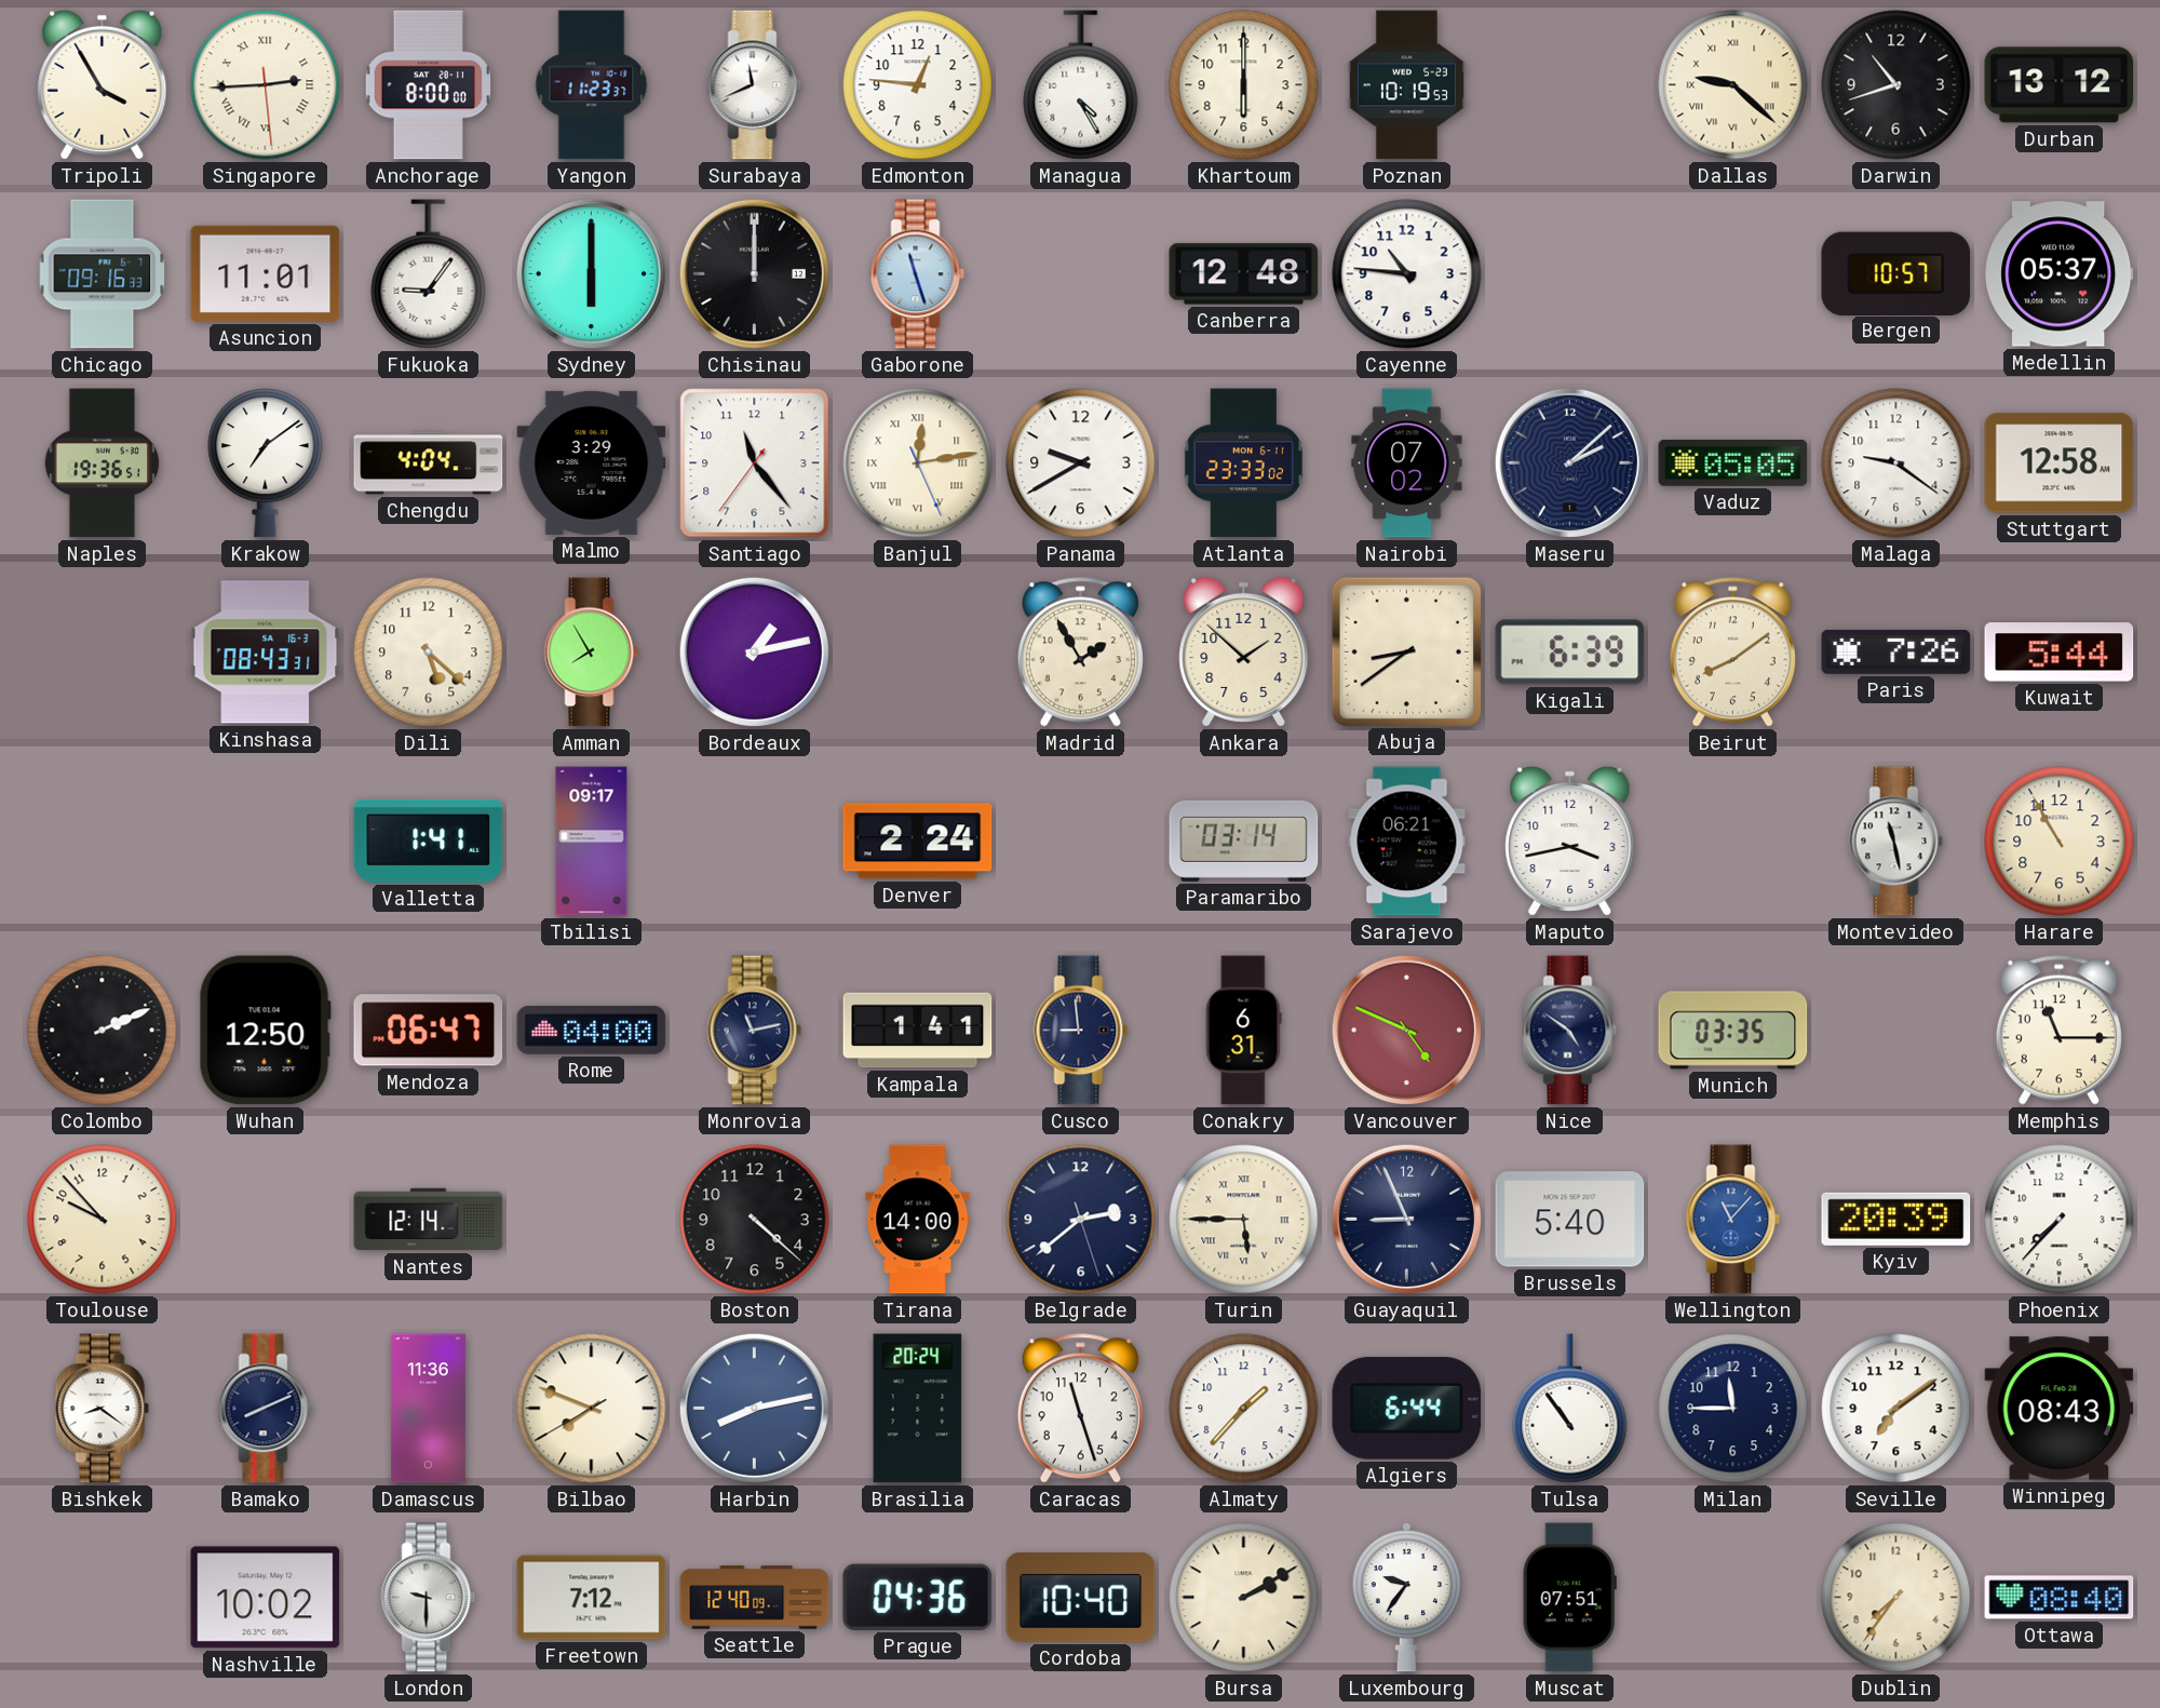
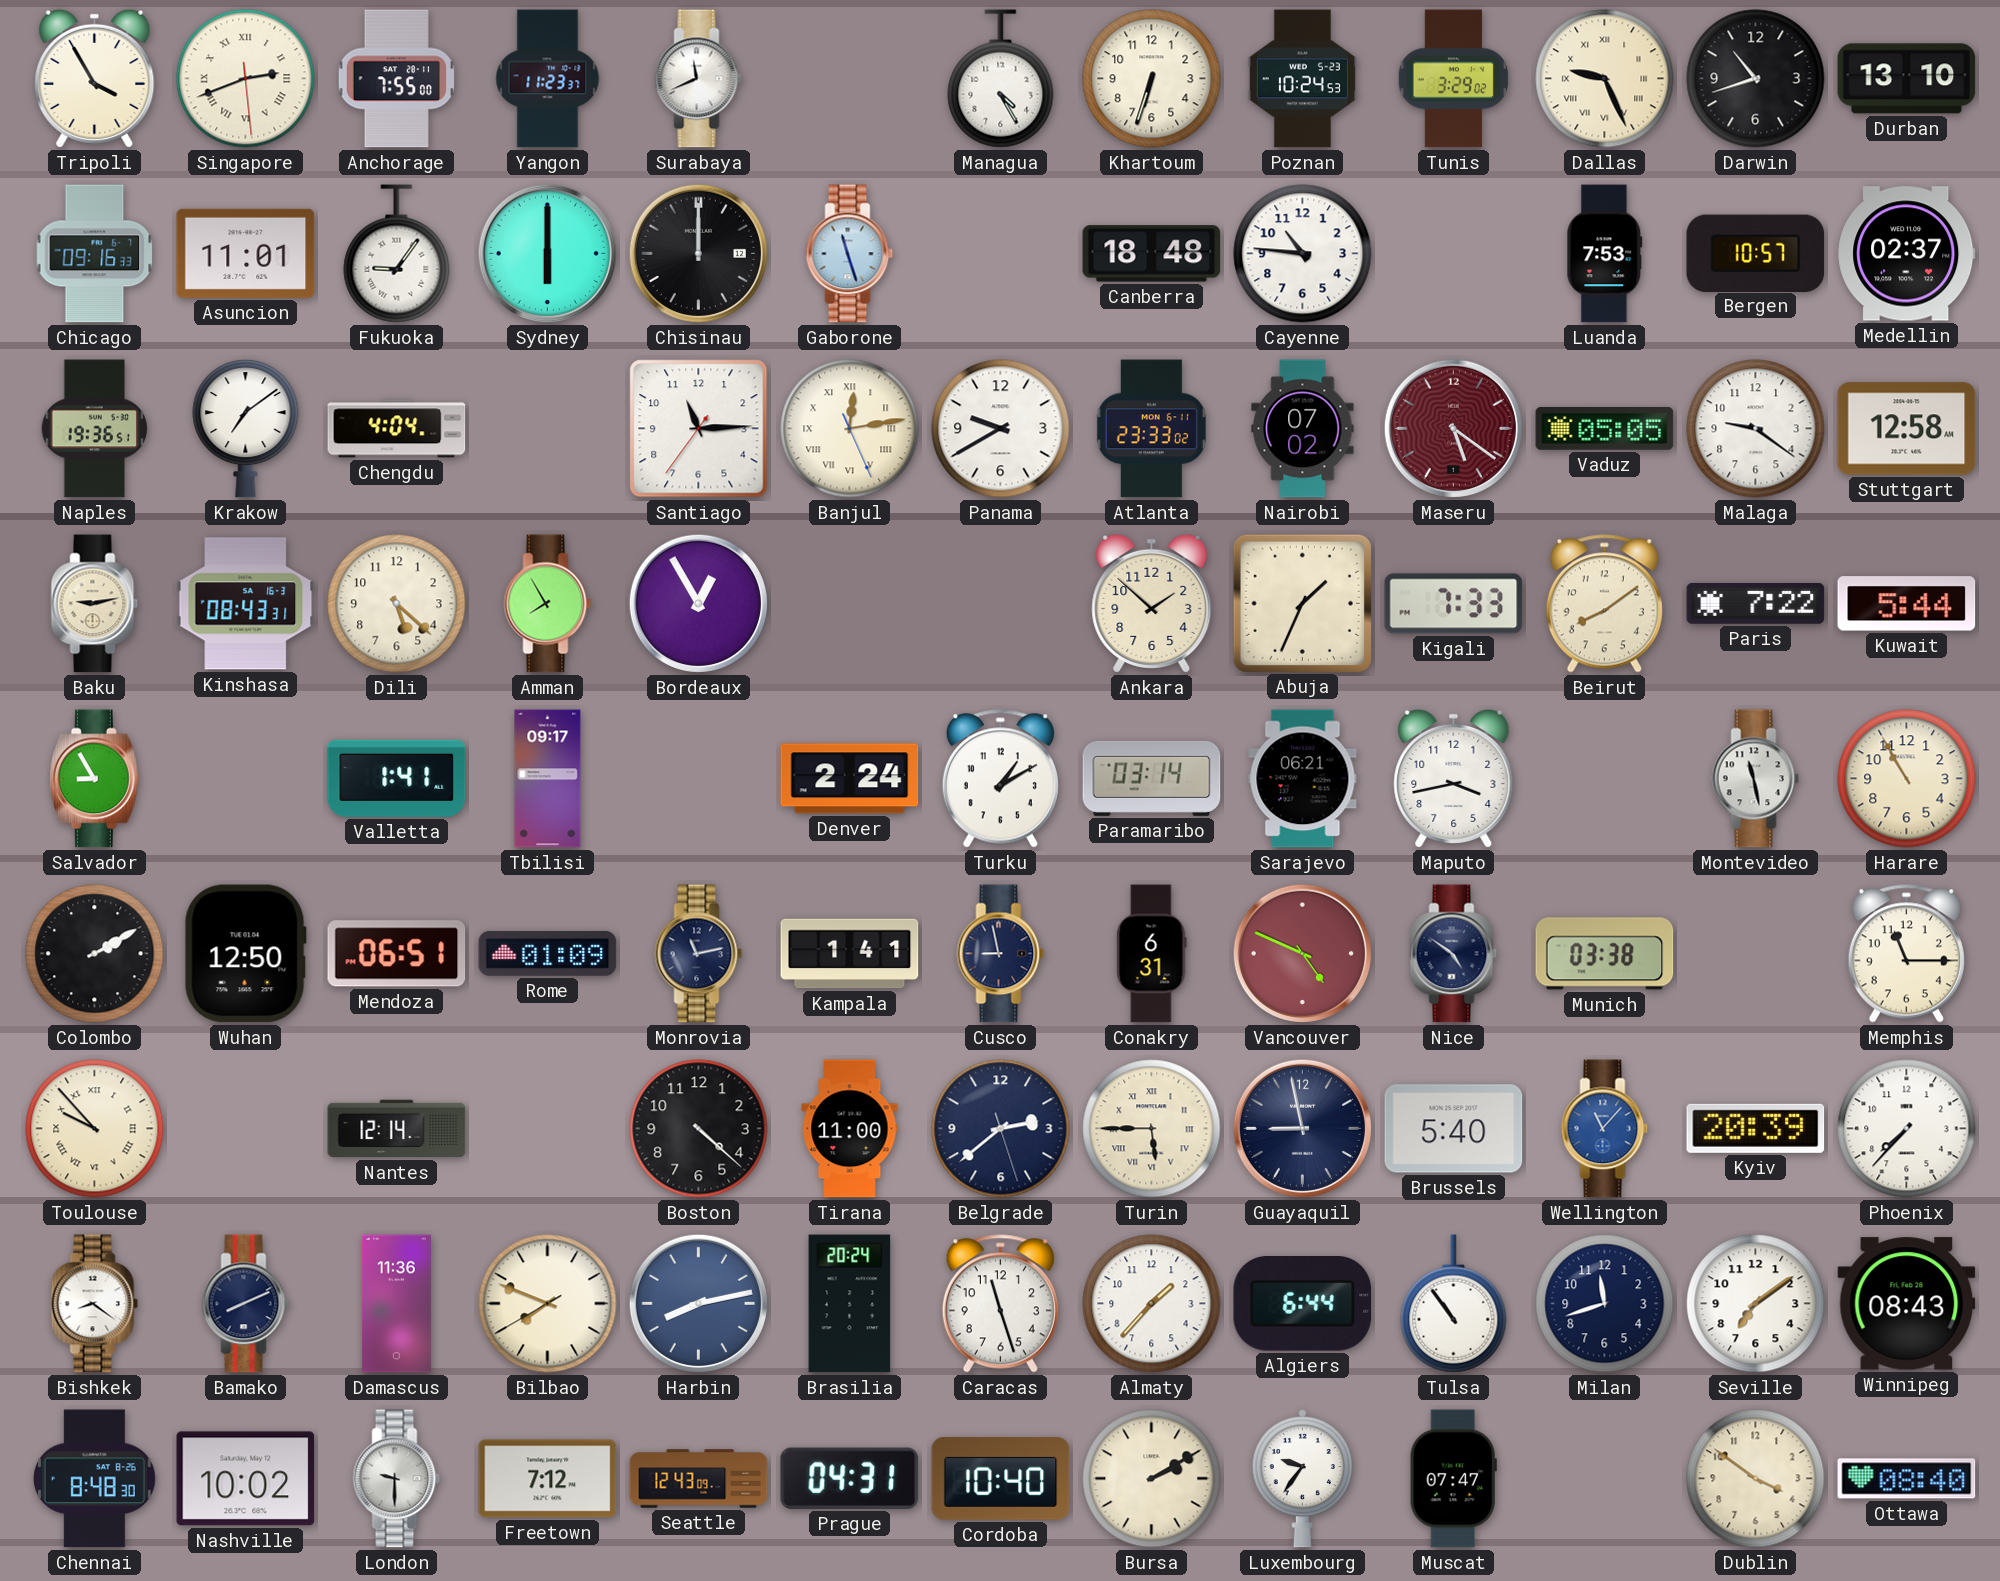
Singapore: 2:44 -> 2:41 (246, 79)
Anchorage: 8:00 -> 7:55 (397, 79)
Edmonton: 12:46 -> none (918, 85)
Khartoum: 6:00 -> 6:33 (1152, 79)
Poznan: 10:19 -> 10:24 (1302, 79)
Tunis: none -> 3:29 (1453, 79)
Dallas: 9:22 -> 9:26 (1605, 79)
Durban: 13:12 -> 13:10 (1907, 79)
Canberra: 12:48 -> 18:48 (1152, 254)
Luanda: none -> 7:53 (1605, 254)
Medellin: 05:37 -> 02:37 (1907, 254)
Malmo: 3:29 -> none (592, 462)
Santiago: 11:23 -> 11:14 (699, 429)
Maseru: 2:08 -> 5:21 (1453, 428)
Maseru dial: navy -> burgundy (1453, 428)
Baku: none -> 9:13 (95, 604)
Bordeaux: 1:13 -> 12:55 (698, 603)
Madrid: 1:55 -> none (1080, 653)
Abuja: 8:39 -> 1:34 (1302, 603)
Kigali: 6:39 -> 7:33 (1454, 604)
Paris: 7:26 -> 7:22 (1756, 603)
Salvador: none -> 8:55 (94, 779)
Turku: none -> 1:10 (1000, 779)
Colombo: 2:11 -> 2:10 (95, 954)
Mendoza: 06:47 -> 06:51 (397, 954)
Rome: 04:00 -> 01:09 (548, 953)
Cusco: 8:59 -> 8:58 (1001, 954)
Munich: 03:35 -> 03:38 (1605, 954)
Toulouse numerals: Arabic -> Roman (95, 1129)
Tirana: 14:00 -> 11:00 (850, 1129)
Guayaquil: 8:56 -> 8:58 (1302, 1128)
Milan: 11:45 -> 11:42 (1605, 1304)
Chennai: none -> 8:48 (94, 1479)
Seattle: 12:40 -> 12:43 (699, 1479)
Prague: 04:36 -> 04:31 (850, 1478)
Muscat: 07:51 -> 07:47 (1453, 1479)
Dublin: 7:36 -> 3:51 (1756, 1479)
